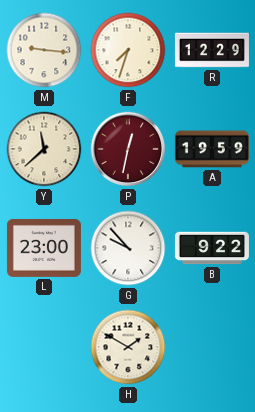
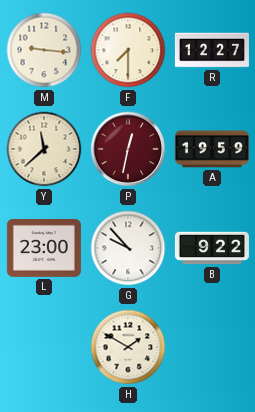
F: 7:33 -> 7:30 (128, 50)
R: 12:29 -> 12:27 (212, 50)
